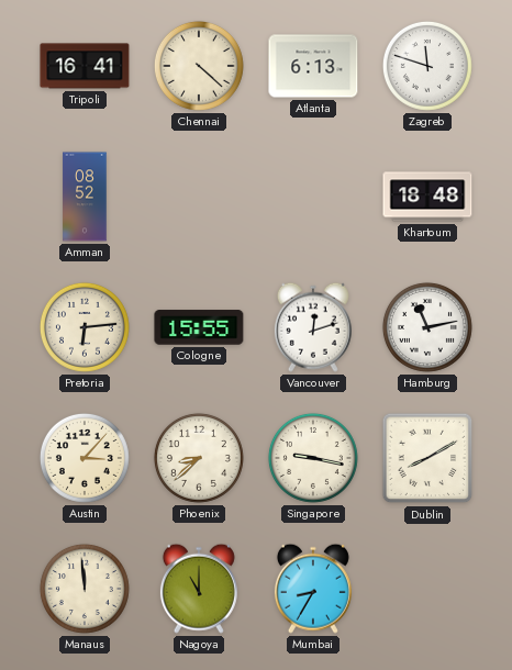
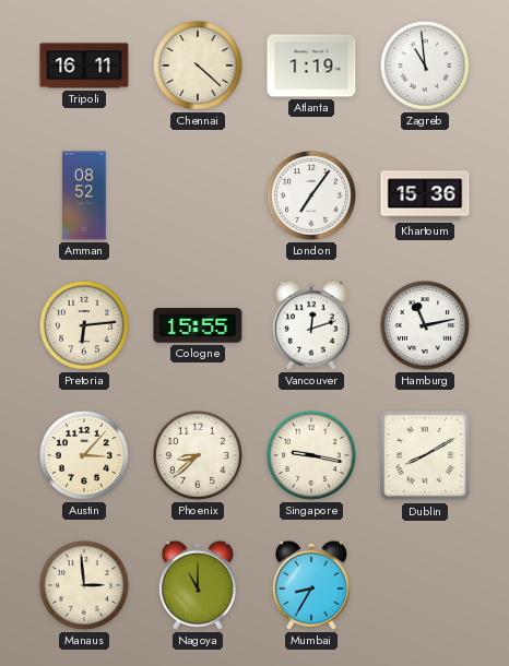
Tripoli: 16:41 -> 16:11 (84, 66)
Atlanta: 6:13 -> 1:19 (311, 66)
Zagreb: 11:48 -> 10:59 (425, 66)
London: none -> 7:06 (311, 195)
Khartoum: 18:48 -> 15:36 (425, 195)
Manaus: 11:59 -> 2:59 (84, 585)
